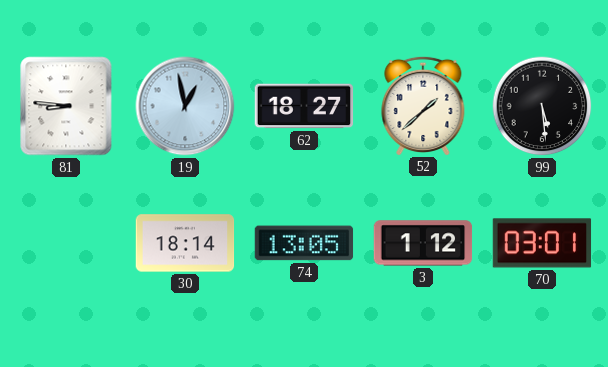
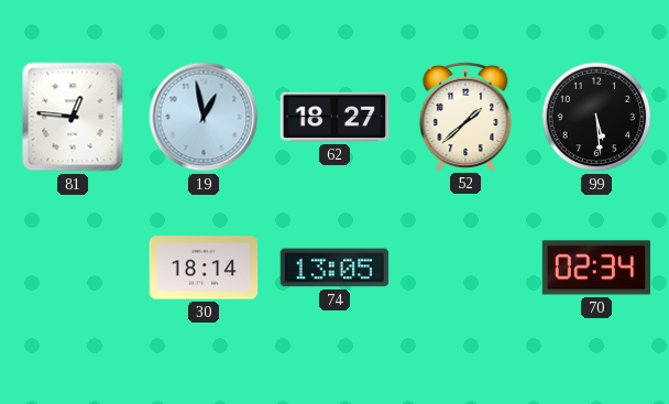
81: 8:46 -> 12:46 (73, 117)
3: 1:12 -> none (423, 243)
70: 03:01 -> 02:34 (596, 267)
